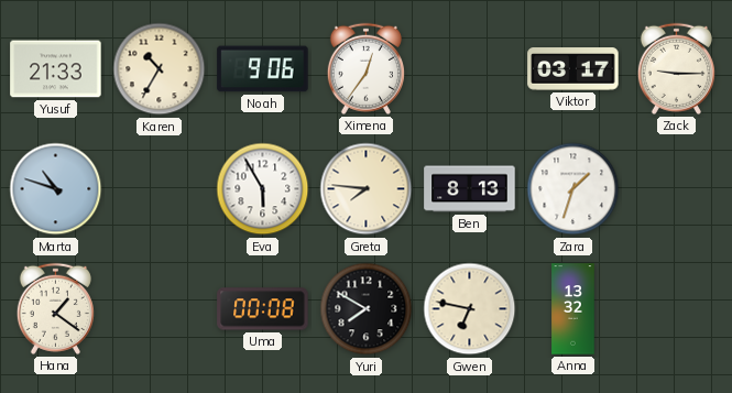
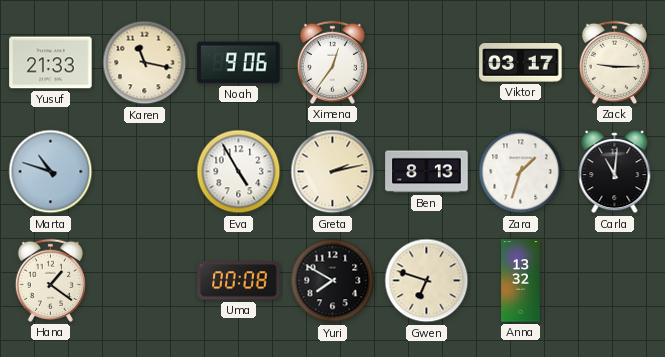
Karen: 10:35 -> 11:17 (145, 63)
Eva: 5:55 -> 4:55 (239, 172)
Greta: 7:46 -> 2:13 (333, 172)
Carla: none -> 11:01 (615, 172)
Gwen: 6:47 -> 6:48 (427, 281)
